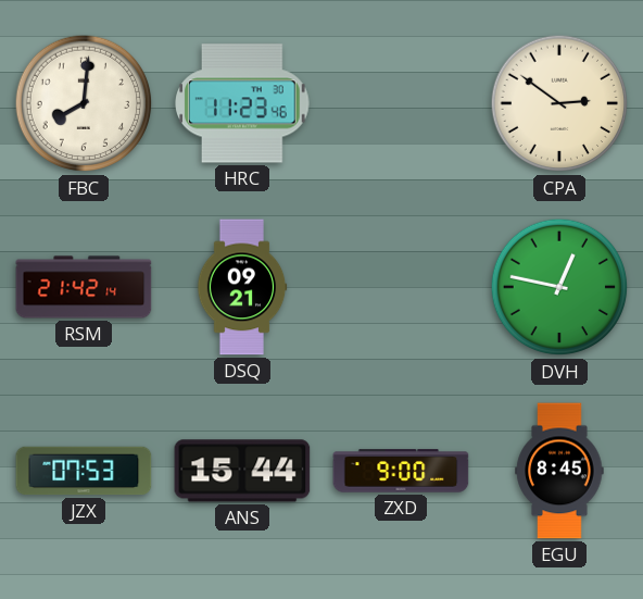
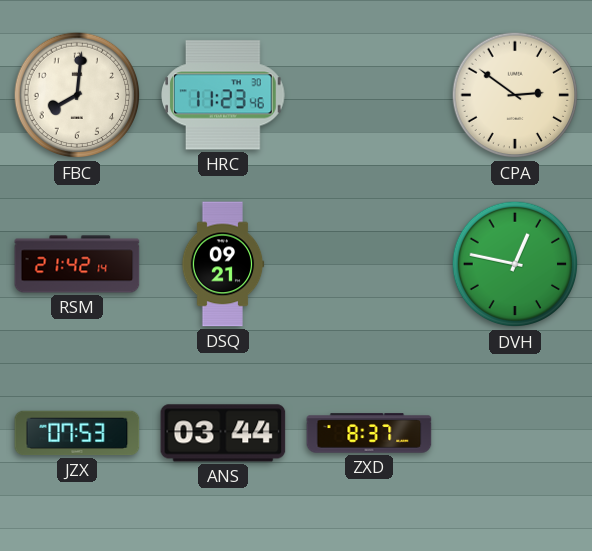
ANS: 15:44 -> 03:44 (223, 433)
ZXD: 9:00 -> 8:37 (369, 433)
EGU: 8:45 -> none (559, 471)
